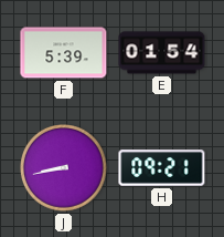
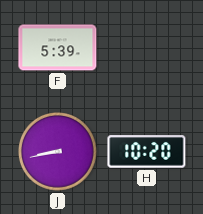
E: 01:54 -> none (162, 53)
H: 09:21 -> 10:20 (147, 152)
